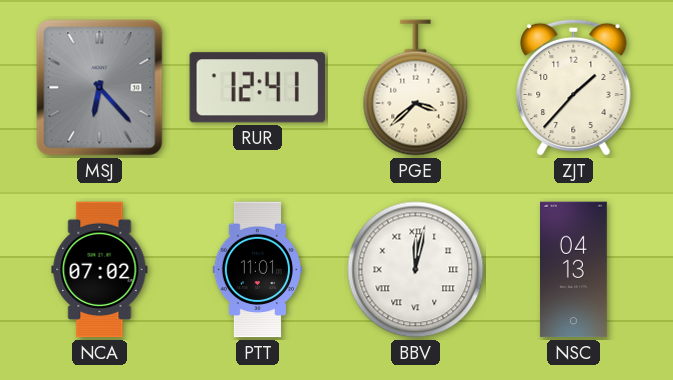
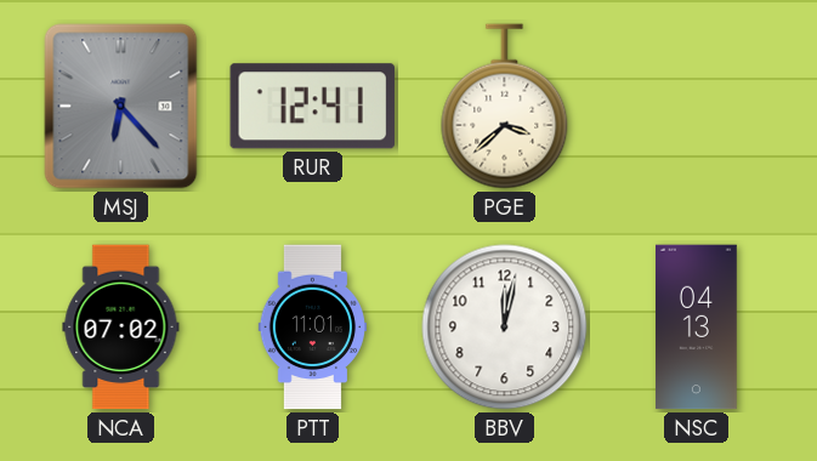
ZJT: 1:37 -> none (574, 87)
BBV numerals: Roman -> Arabic (505, 328)
